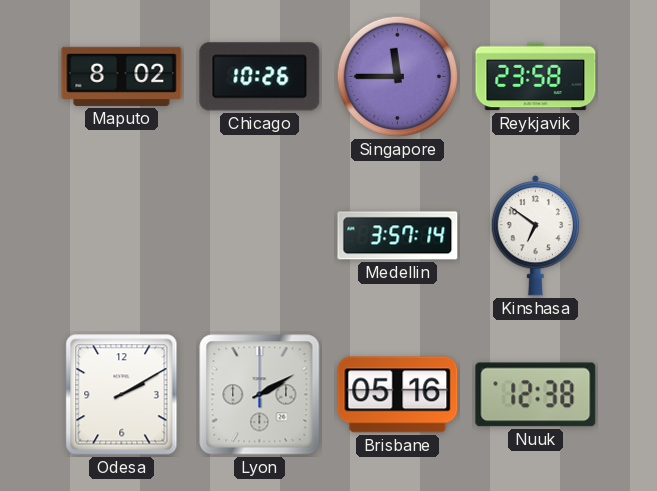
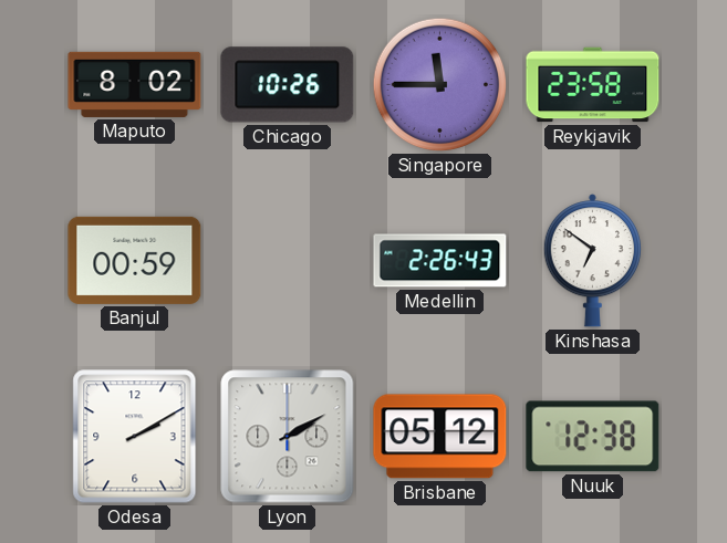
Banjul: none -> 00:59 (135, 260)
Medellin: 3:57 -> 2:26 (440, 261)
Brisbane: 05:16 -> 05:12 (440, 437)
